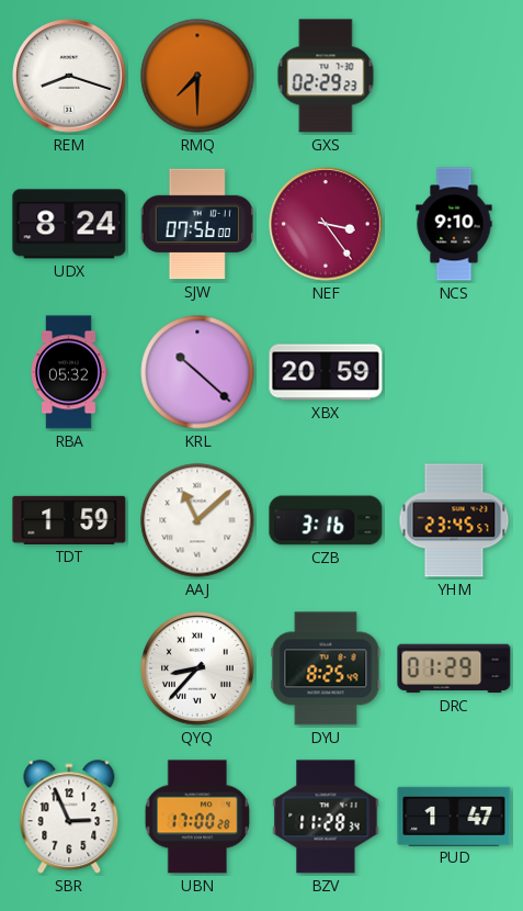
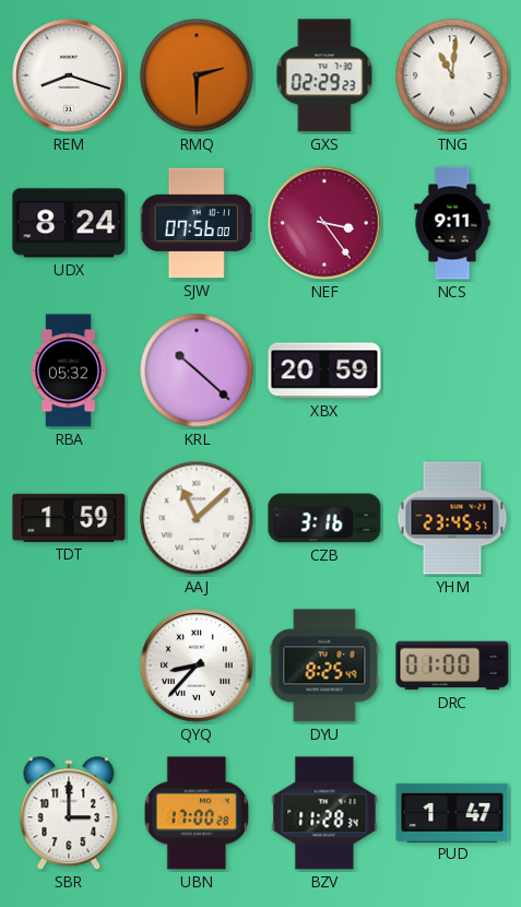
RMQ: 7:30 -> 2:30 (197, 75)
TNG: none -> 11:01 (452, 75)
NCS: 9:10 -> 9:11 (452, 223)
DRC: 01:29 -> 01:00 (452, 665)
SBR: 2:56 -> 3:00 (69, 814)
